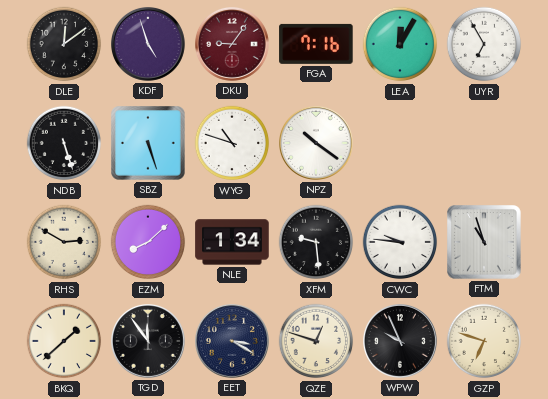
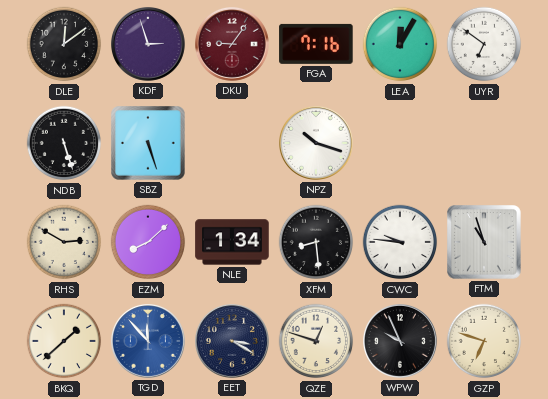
KDF: 4:57 -> 2:57 (149, 45)
UYR: 6:55 -> 6:51 (484, 44)
WYG: 10:48 -> none (232, 143)
NPZ: 10:21 -> 10:18 (317, 144)
XFM: 9:29 -> 8:29 (316, 242)
TGD: 11:54 -> 11:53 (149, 342)
TGD dial: black -> blue (149, 342)
